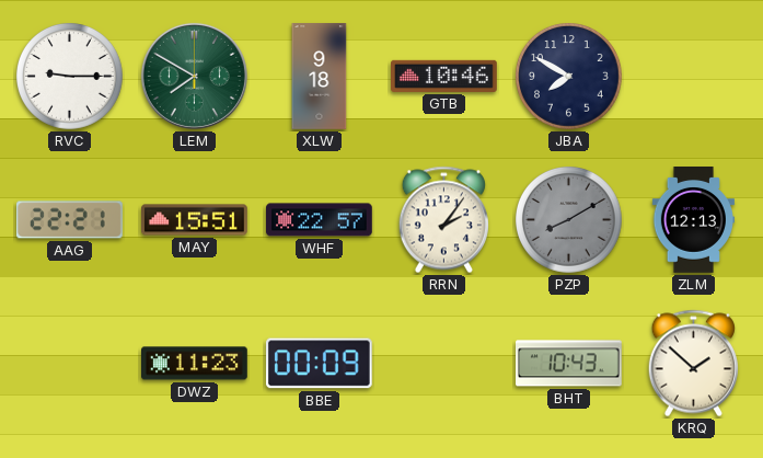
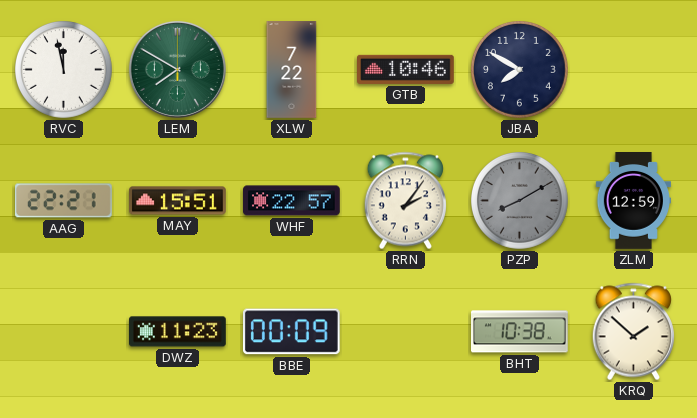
RVC: 9:15 -> 11:58 (64, 70)
XLW: 9:18 -> 7:22 (292, 70)
ZLM: 12:13 -> 12:59 (633, 201)
BHT: 10:43 -> 10:38 (520, 332)
